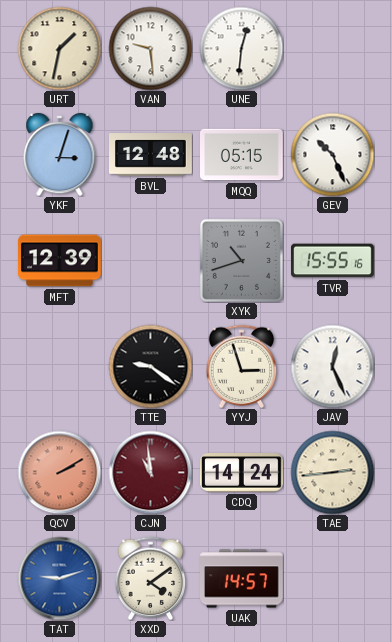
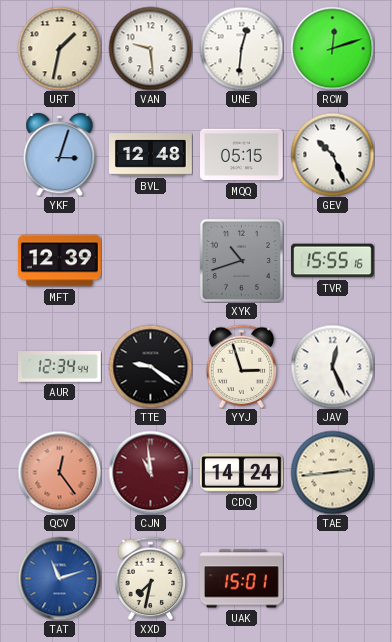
RCW: none -> 12:12 (332, 48)
AUR: none -> 12:34 (60, 367)
QCV: 2:10 -> 12:24 (59, 472)
TAT: 9:12 -> 11:12 (59, 578)
XXD: 4:09 -> 7:32 (151, 578)
UAK: 14:57 -> 15:01 (242, 579)
